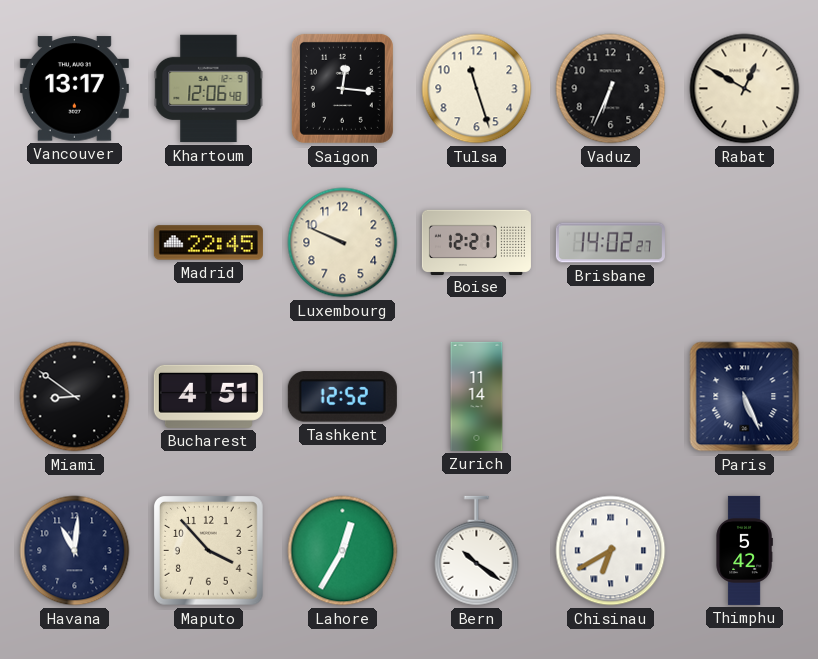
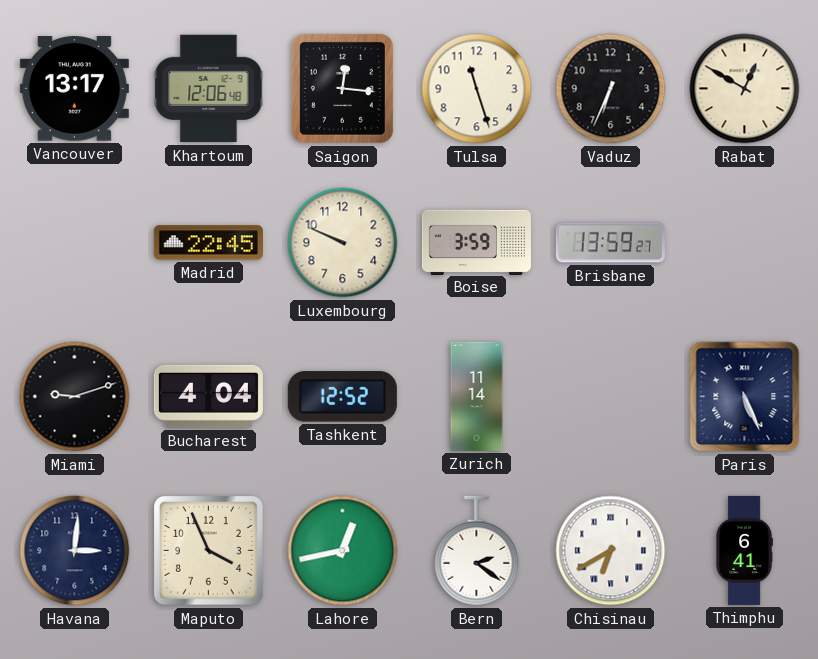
Boise: 12:21 -> 3:59 (476, 242)
Brisbane: 14:02 -> 13:59 (610, 243)
Miami: 8:51 -> 9:12 (75, 397)
Bucharest: 4:51 -> 4:04 (208, 396)
Havana: 11:01 -> 3:01 (75, 551)
Maputo: 3:53 -> 3:56 (209, 551)
Lahore: 12:35 -> 12:43 (343, 551)
Bern: 10:21 -> 2:21 (477, 551)
Thimphu: 5:42 -> 6:41 (744, 550)
